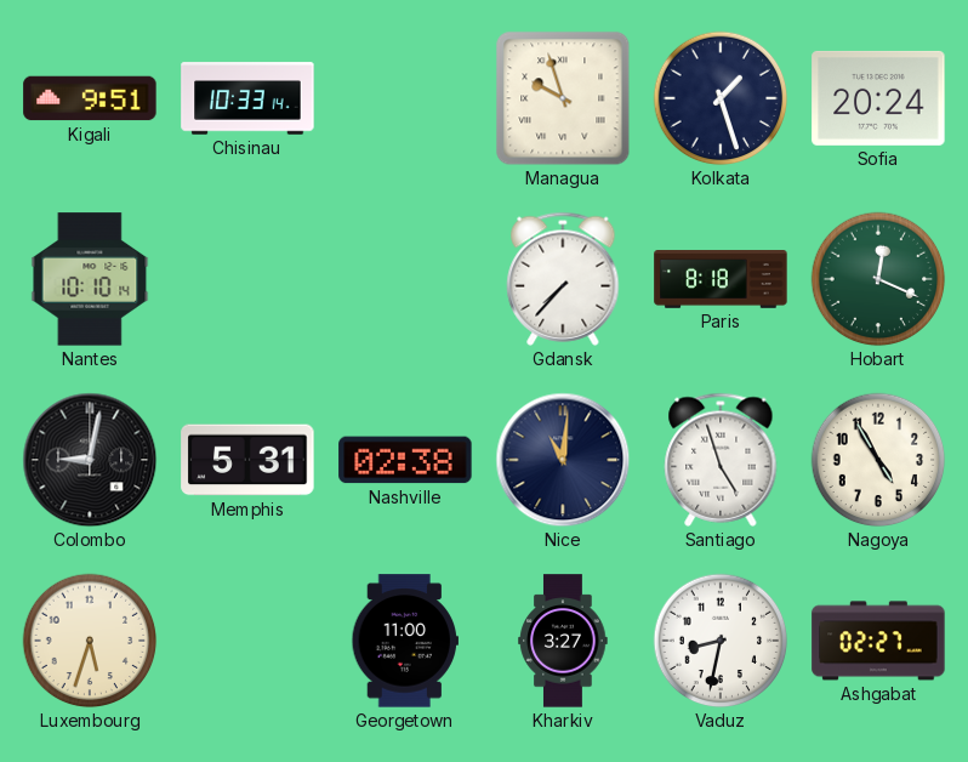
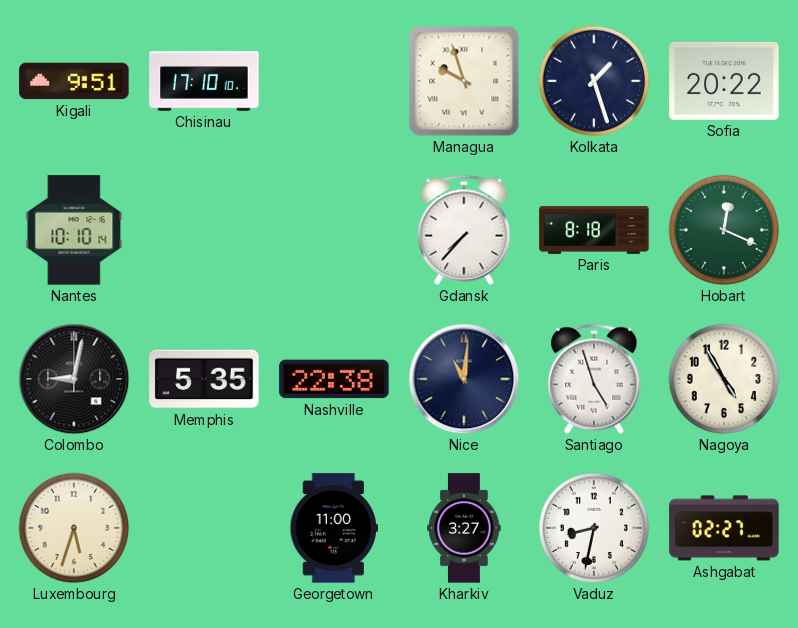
Chisinau: 10:33 -> 17:10 (204, 81)
Sofia: 20:24 -> 20:22 (724, 81)
Memphis: 5:31 -> 5:35 (204, 379)
Nashville: 02:38 -> 22:38 (334, 379)
